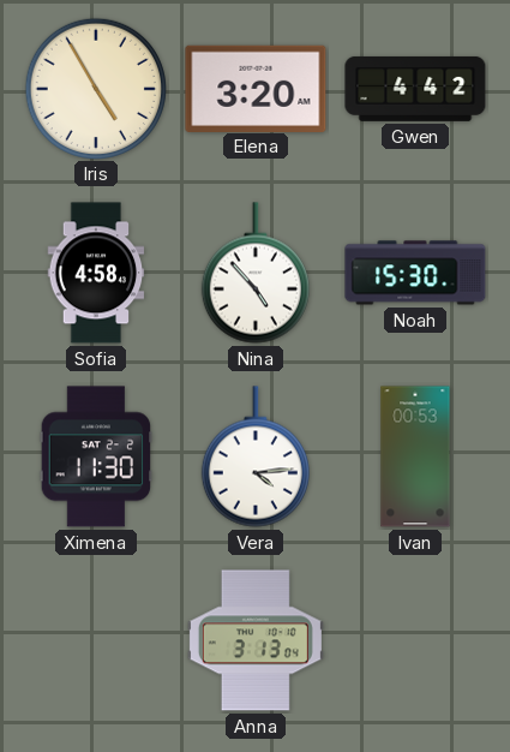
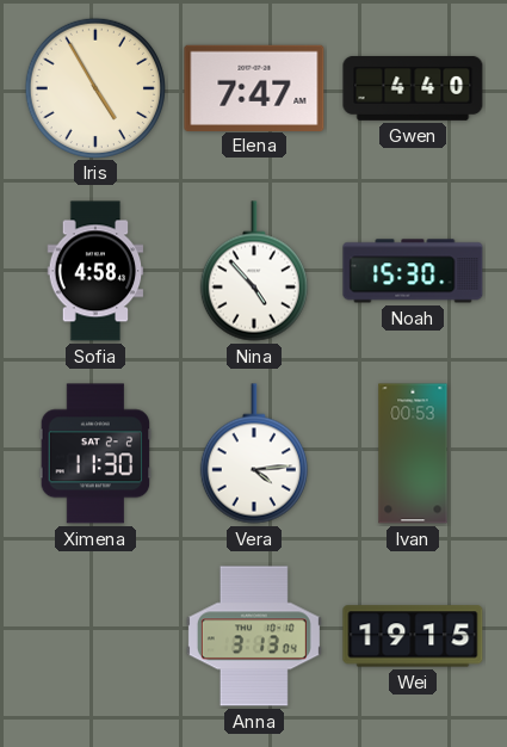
Elena: 3:20 -> 7:47 (254, 87)
Gwen: 4:42 -> 4:40 (413, 88)
Wei: none -> 19:15 (413, 636)
